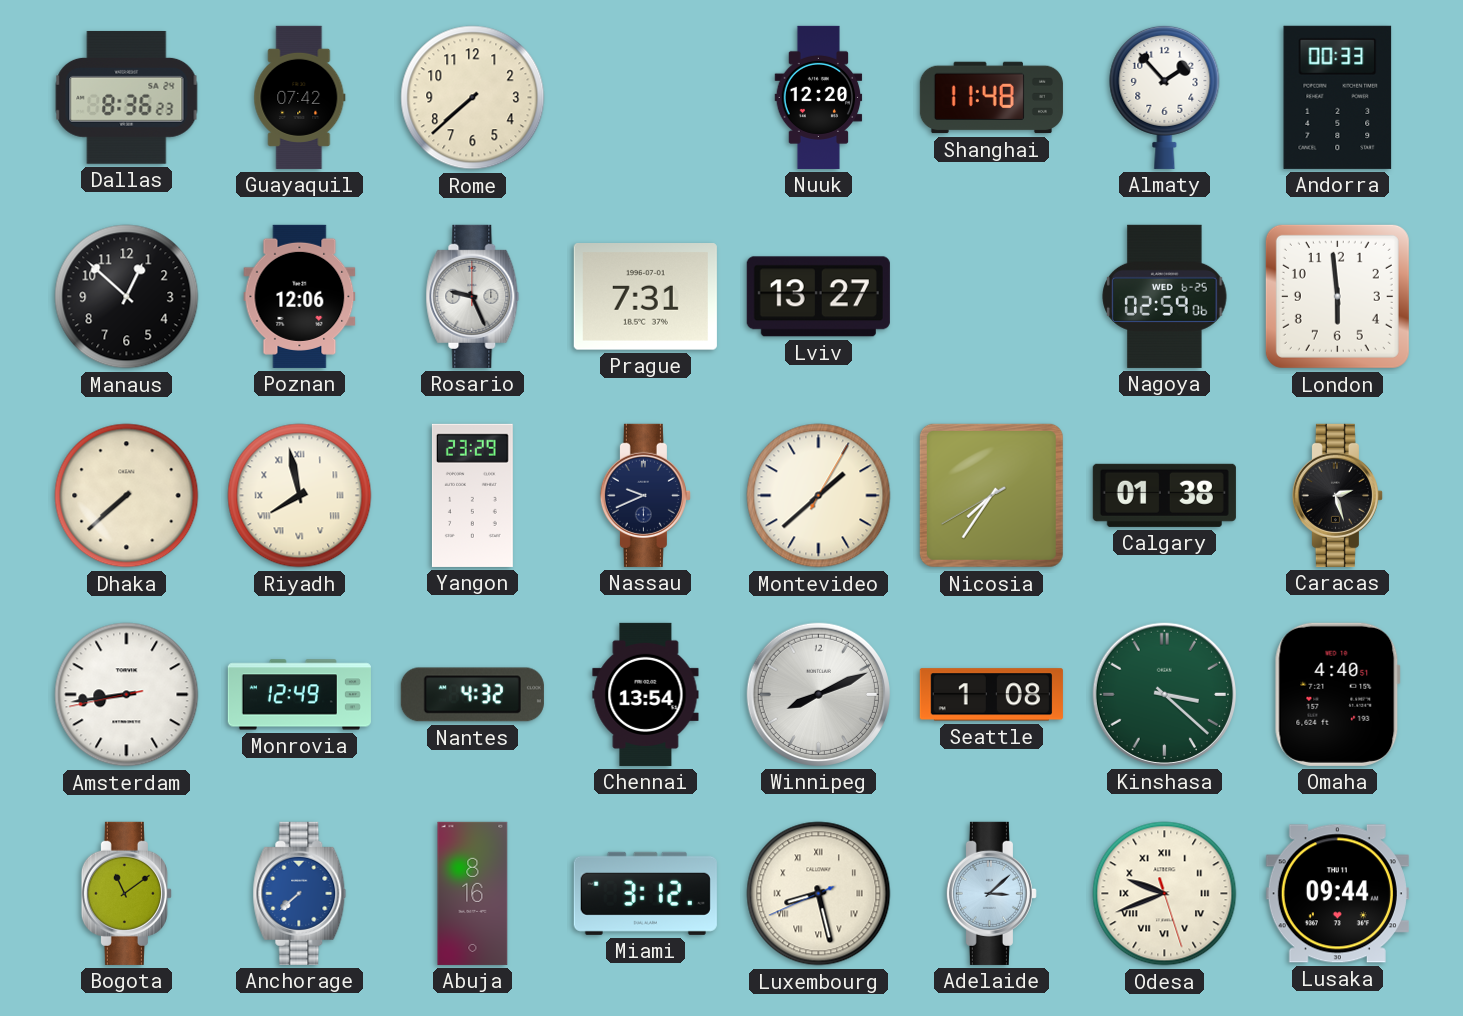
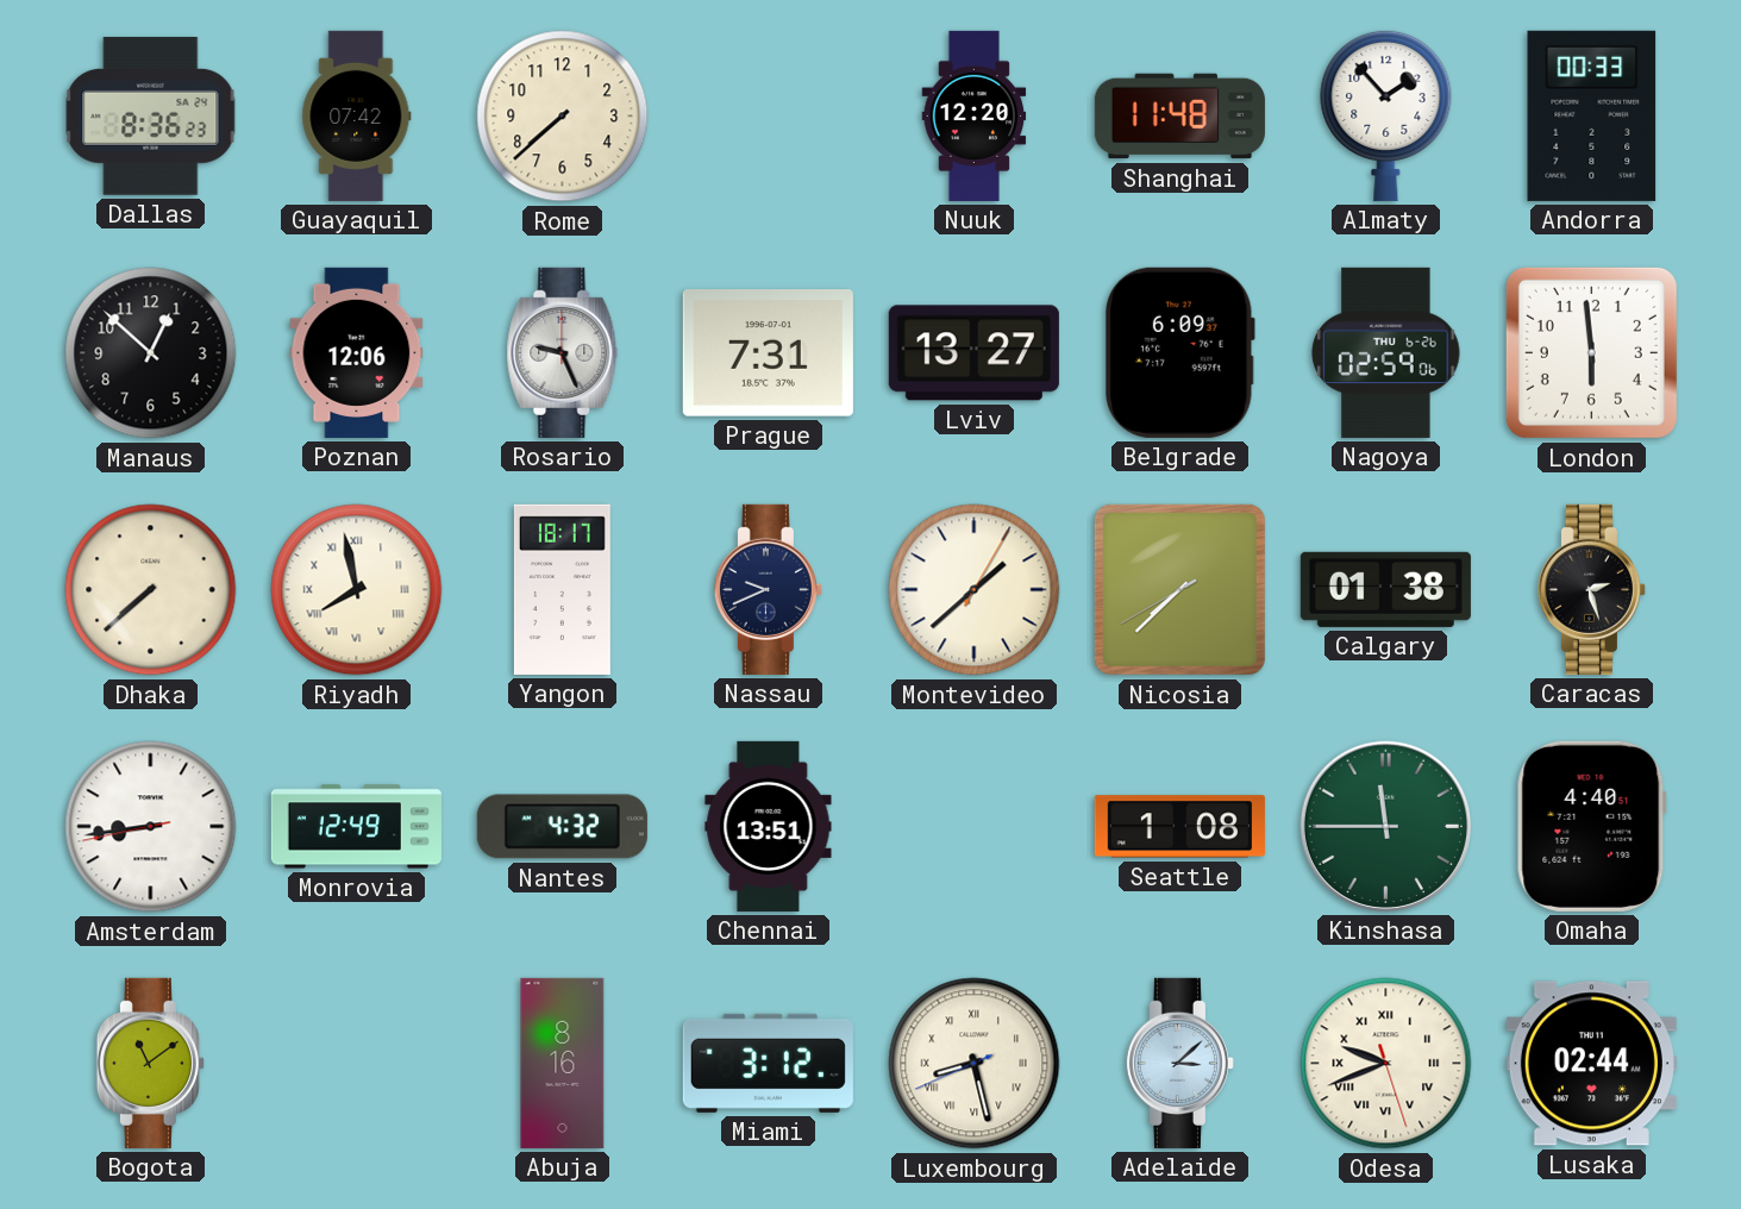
Belgrade: none -> 6:09 (1179, 352)
Nagoya date: WED 6-25 -> THU 6-26 (1386, 352)
Yangon: 23:29 -> 18:17 (562, 589)
Nicosia: 7:35 -> 7:37 (1179, 589)
Chennai: 13:54 -> 13:51 (769, 826)
Winnipeg: 8:11 -> none (818, 694)
Kinshasa: 3:22 -> 11:45 (1385, 826)
Anchorage: 7:38 -> none (300, 893)
Lusaka: 09:44 -> 02:44 (1591, 1064)
